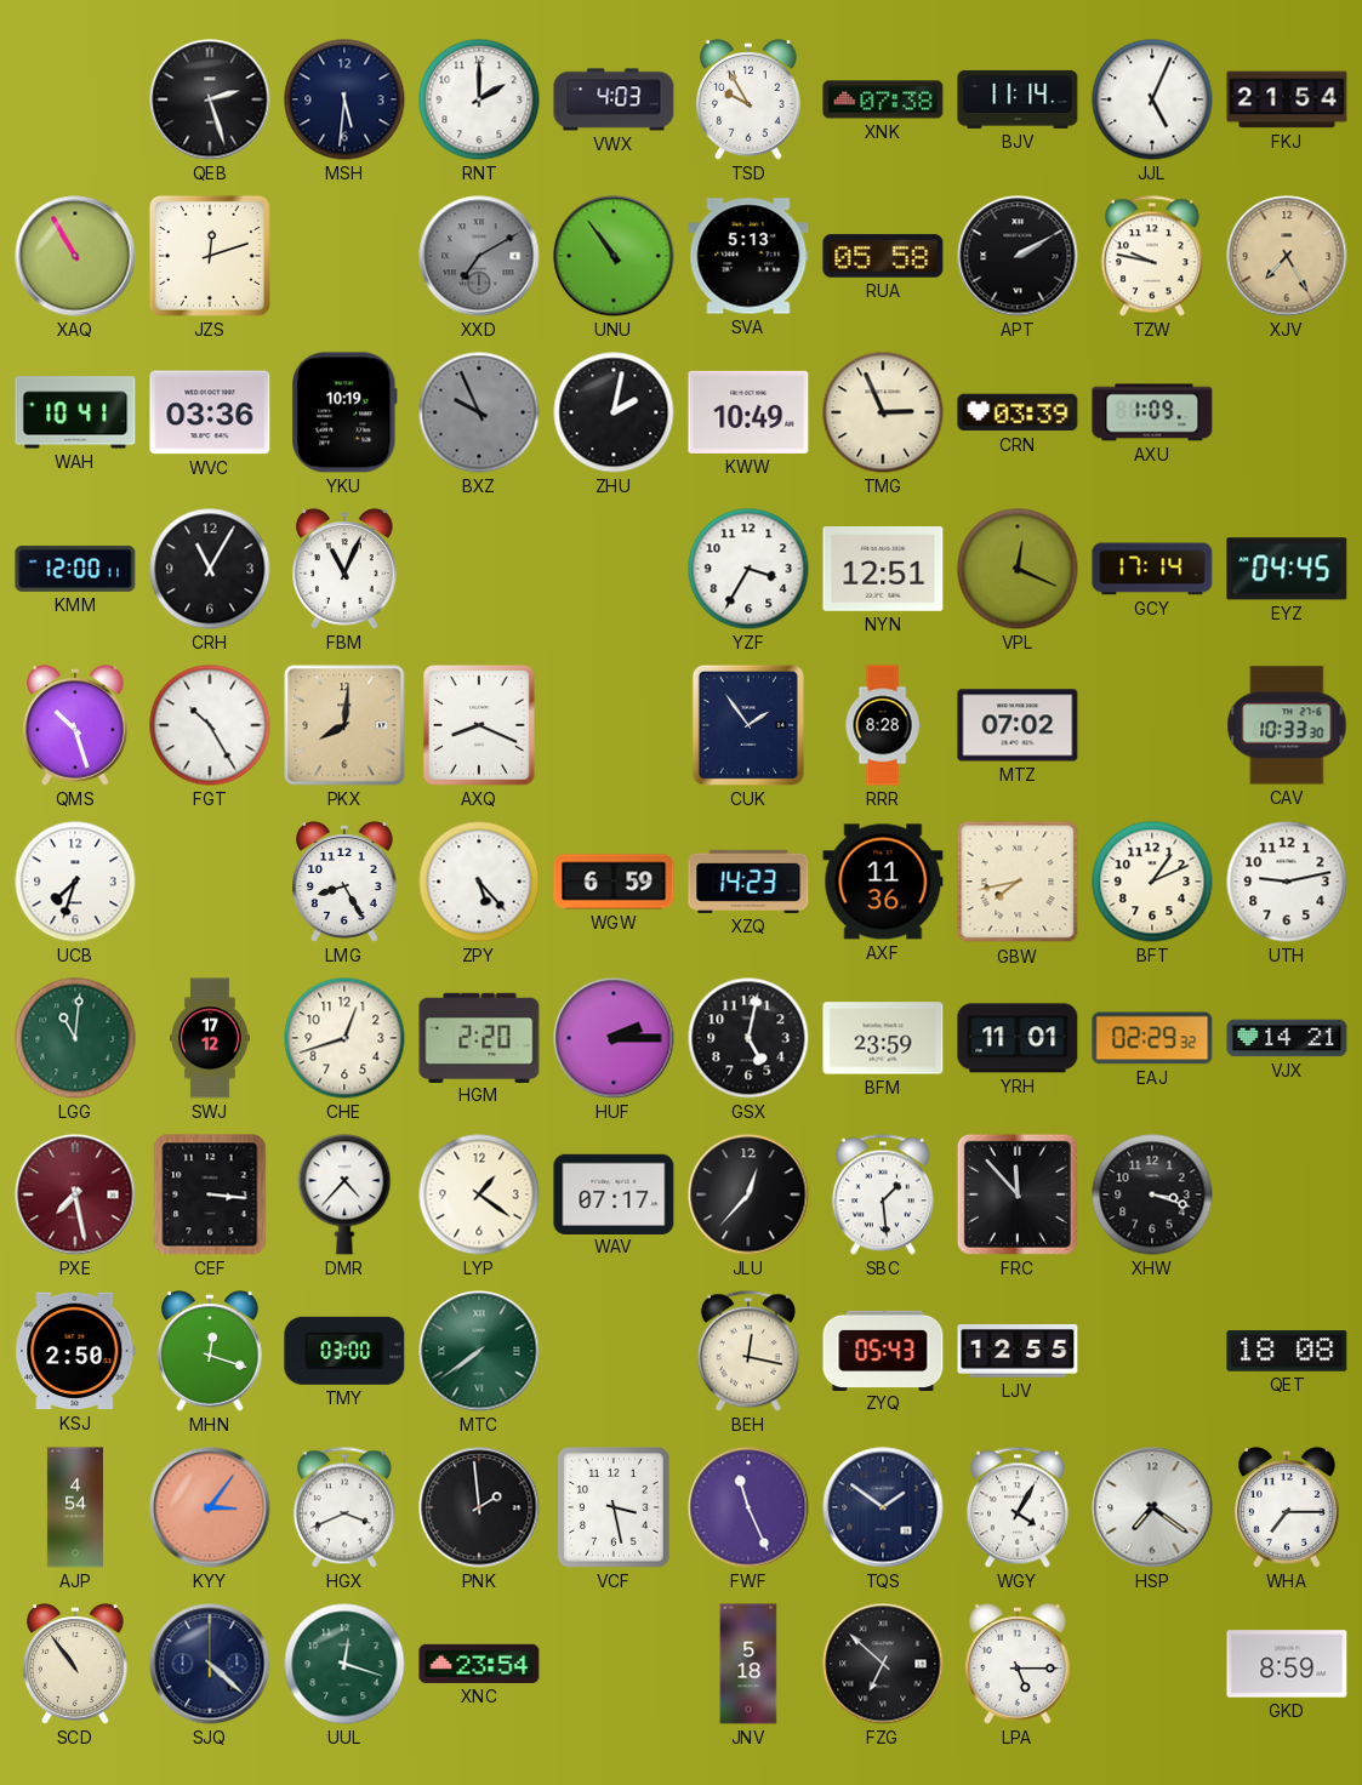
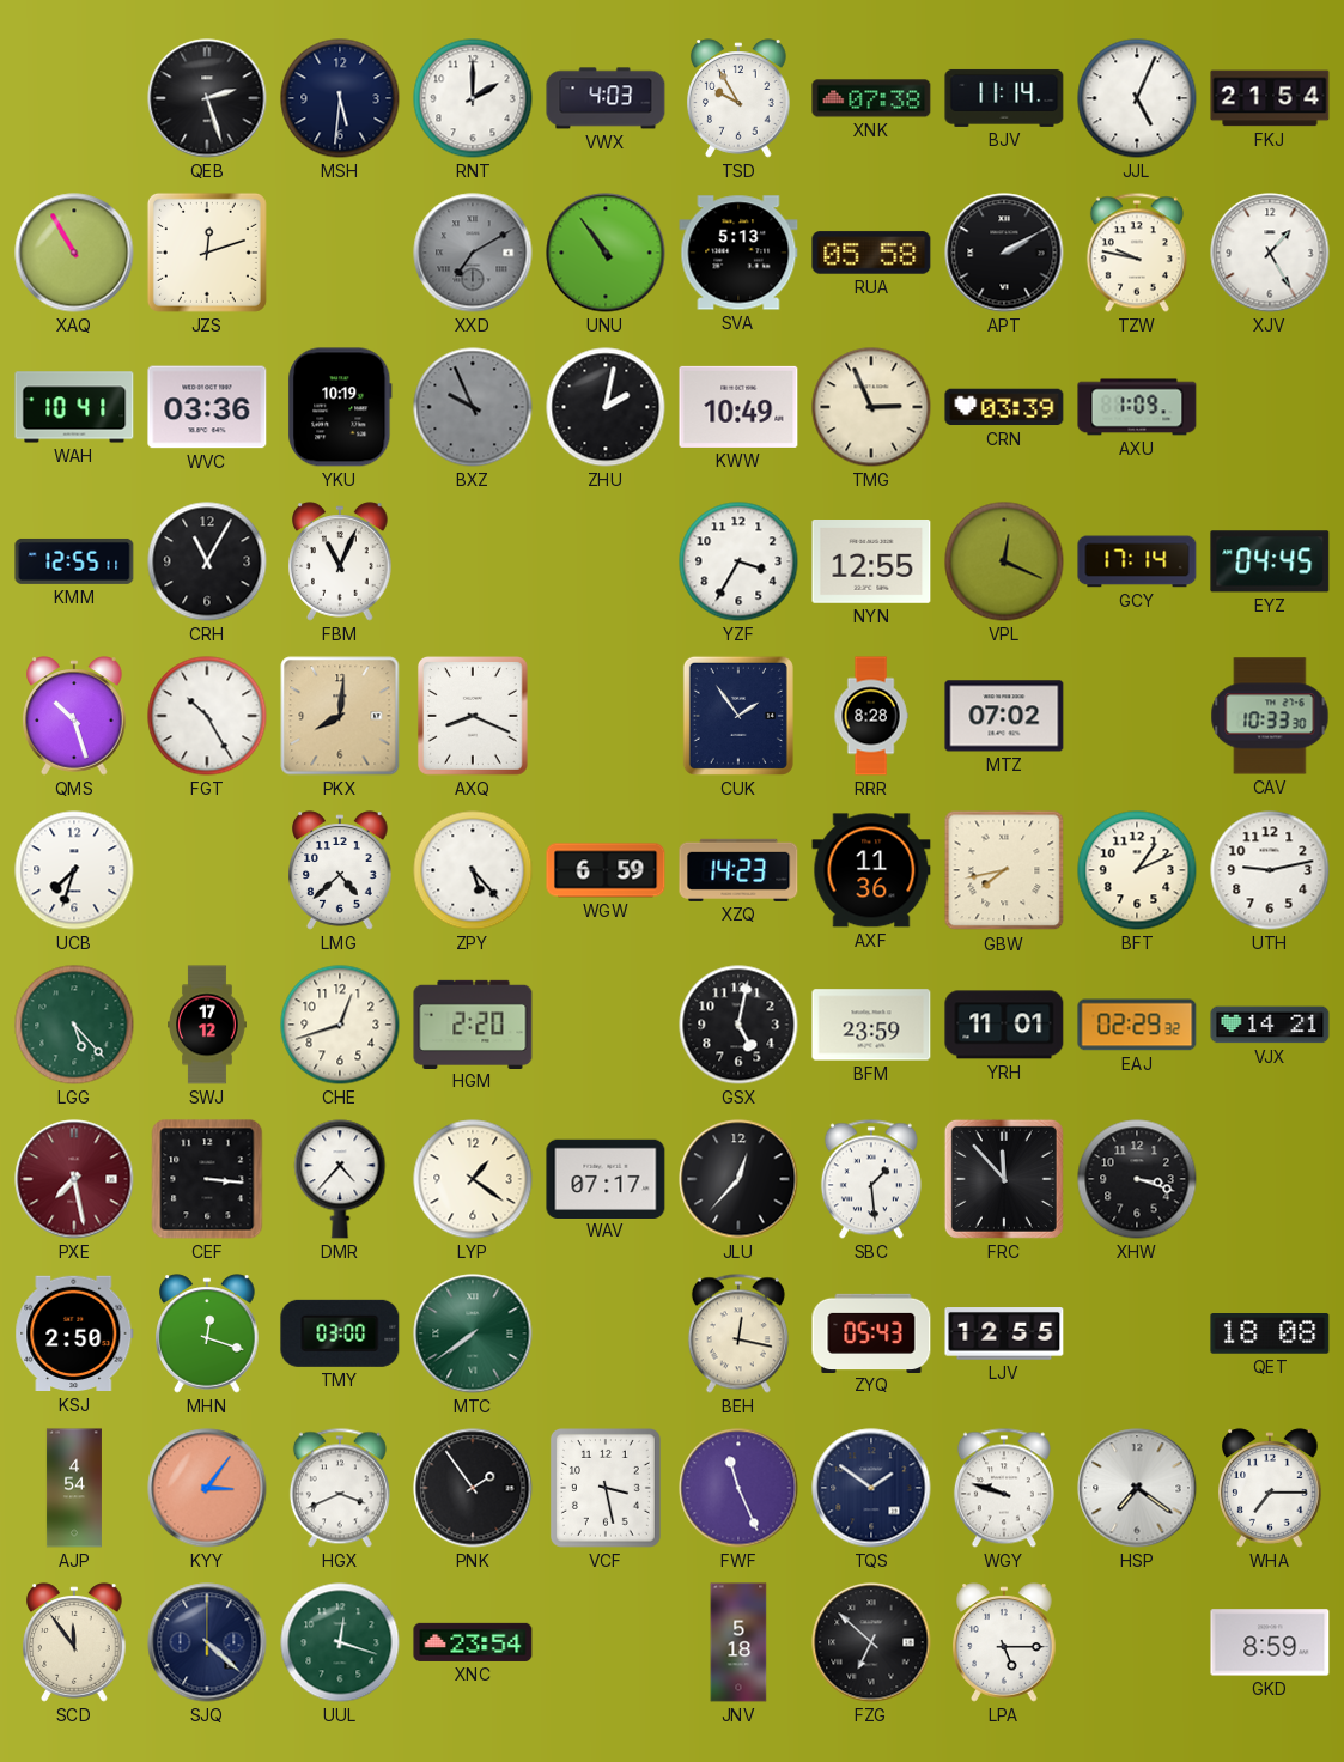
XJV: 7:25 -> 1:25 (1270, 253)
XJV dial: champagne -> white (1270, 253)
KMM: 12:00 -> 12:55 (74, 561)
NYN: 12:51 -> 12:55 (871, 563)
LMG: 8:25 -> 4:38 (340, 870)
LGG: 11:01 -> 5:23 (74, 1025)
HUF: 2:15 -> none (614, 1038)
PNK: 1:59 -> 1:54 (473, 1488)
WGY: 4:05 -> 9:48 (1004, 1488)
SCD: 10:54 -> 11:54 (74, 1642)
